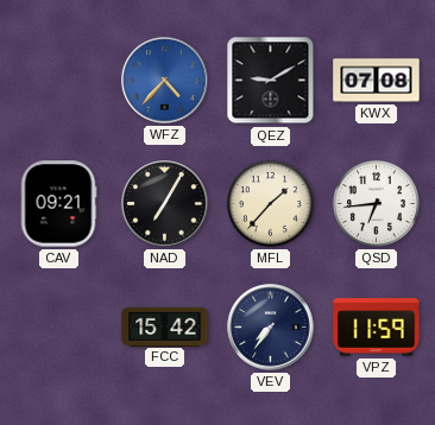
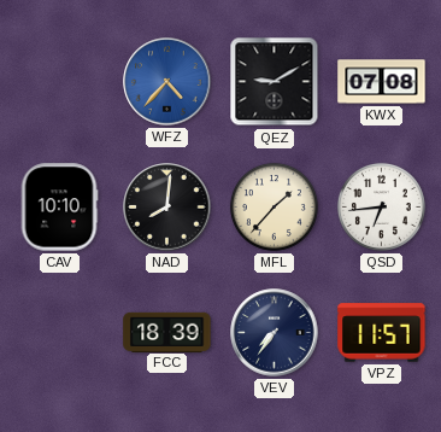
CAV: 09:21 -> 10:10 (59, 208)
NAD: 7:05 -> 8:01 (167, 208)
FCC: 15:42 -> 18:39 (167, 332)
VPZ: 11:59 -> 11:57 (382, 333)
